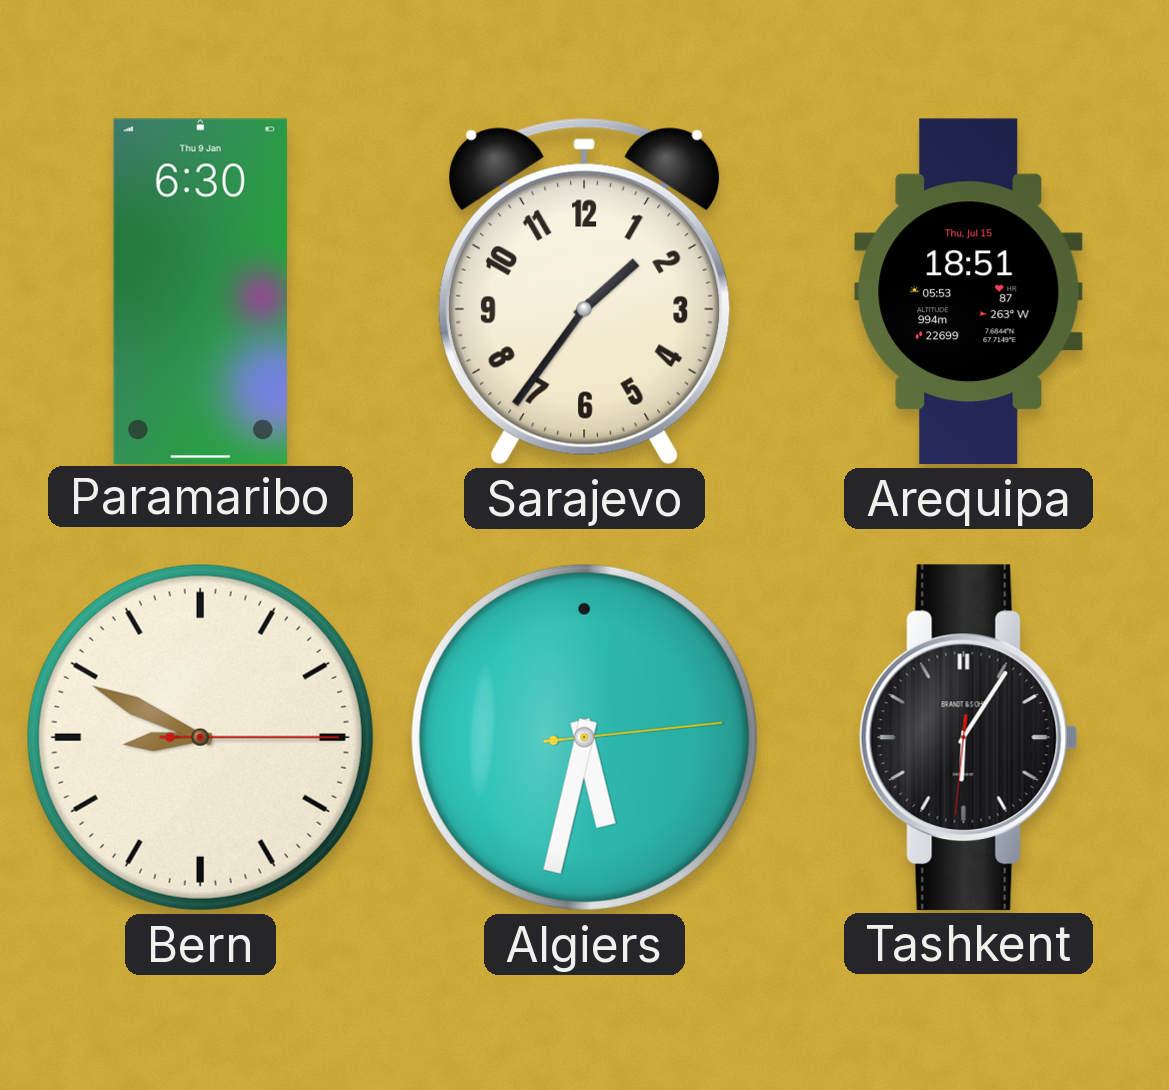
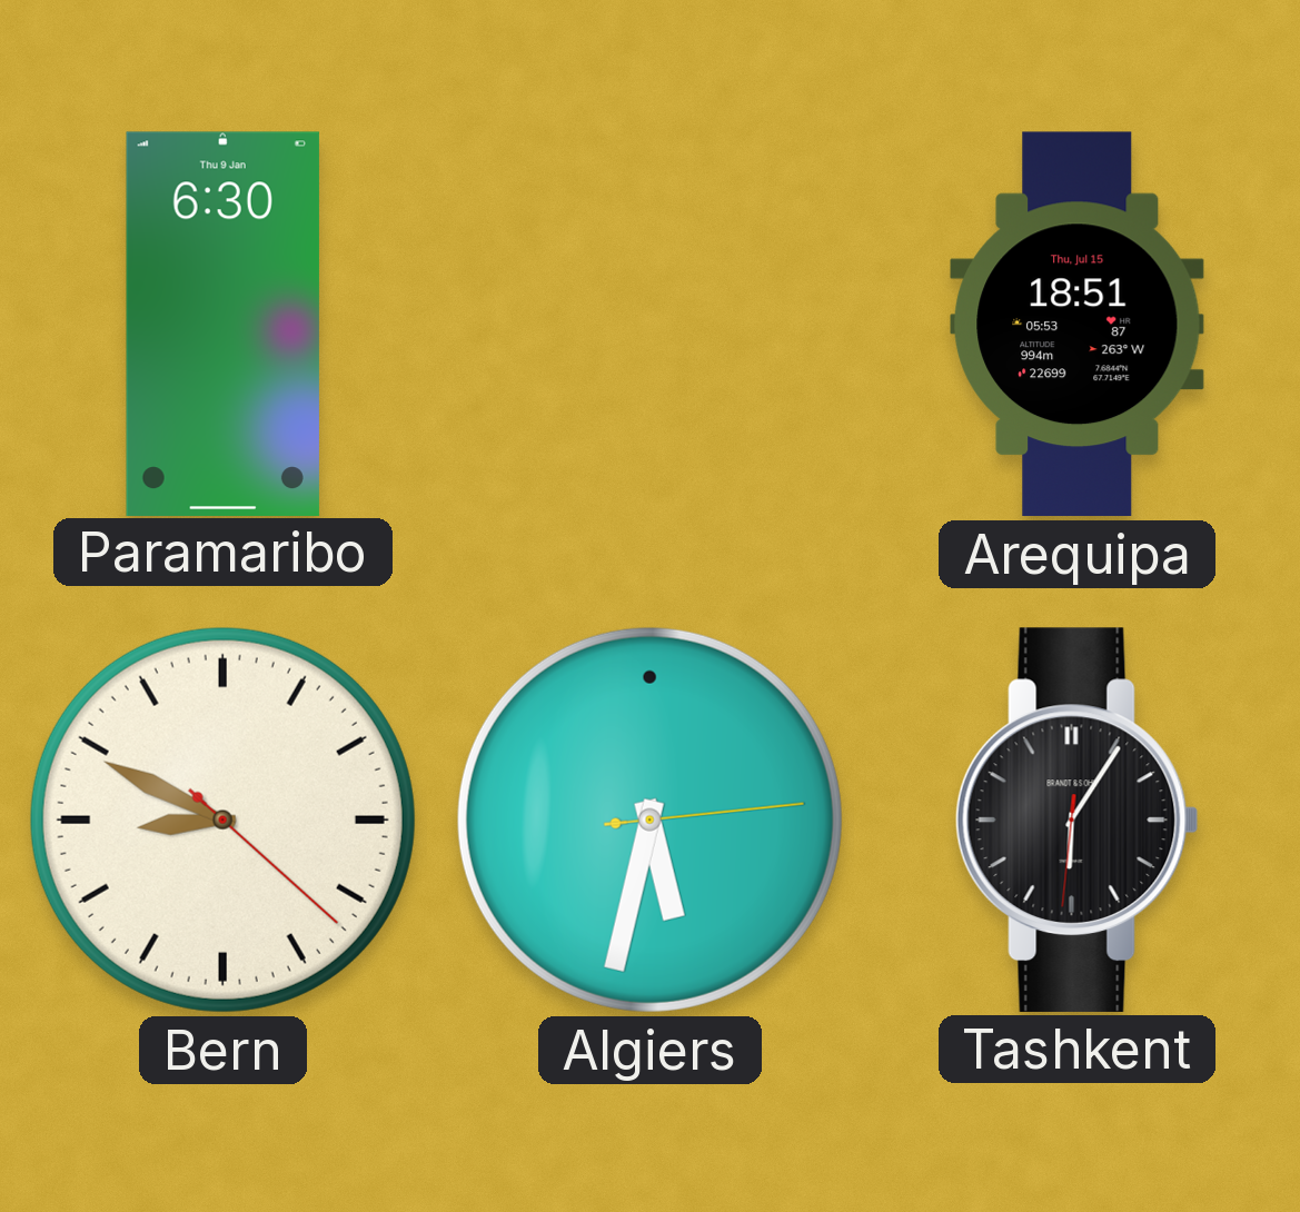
Sarajevo: 1:36 -> none (585, 291)
Bern: 8:49:15 -> 8:49:22 (222, 819)
